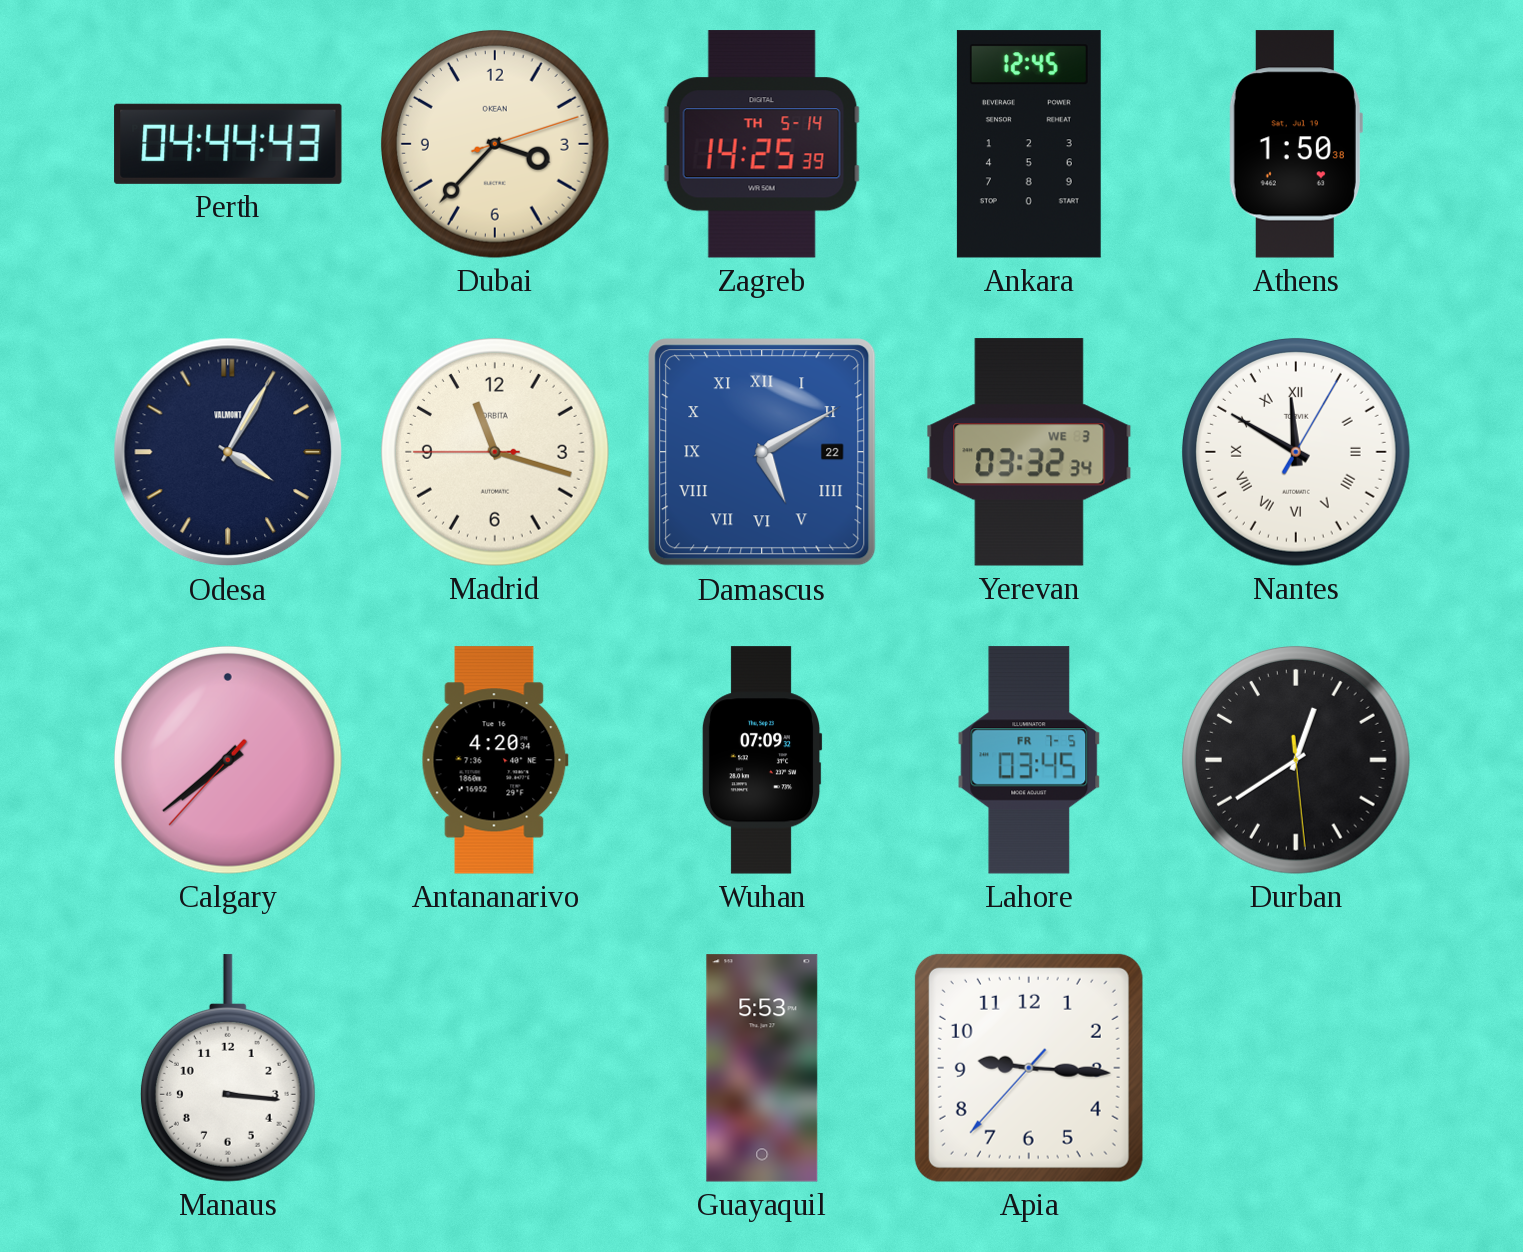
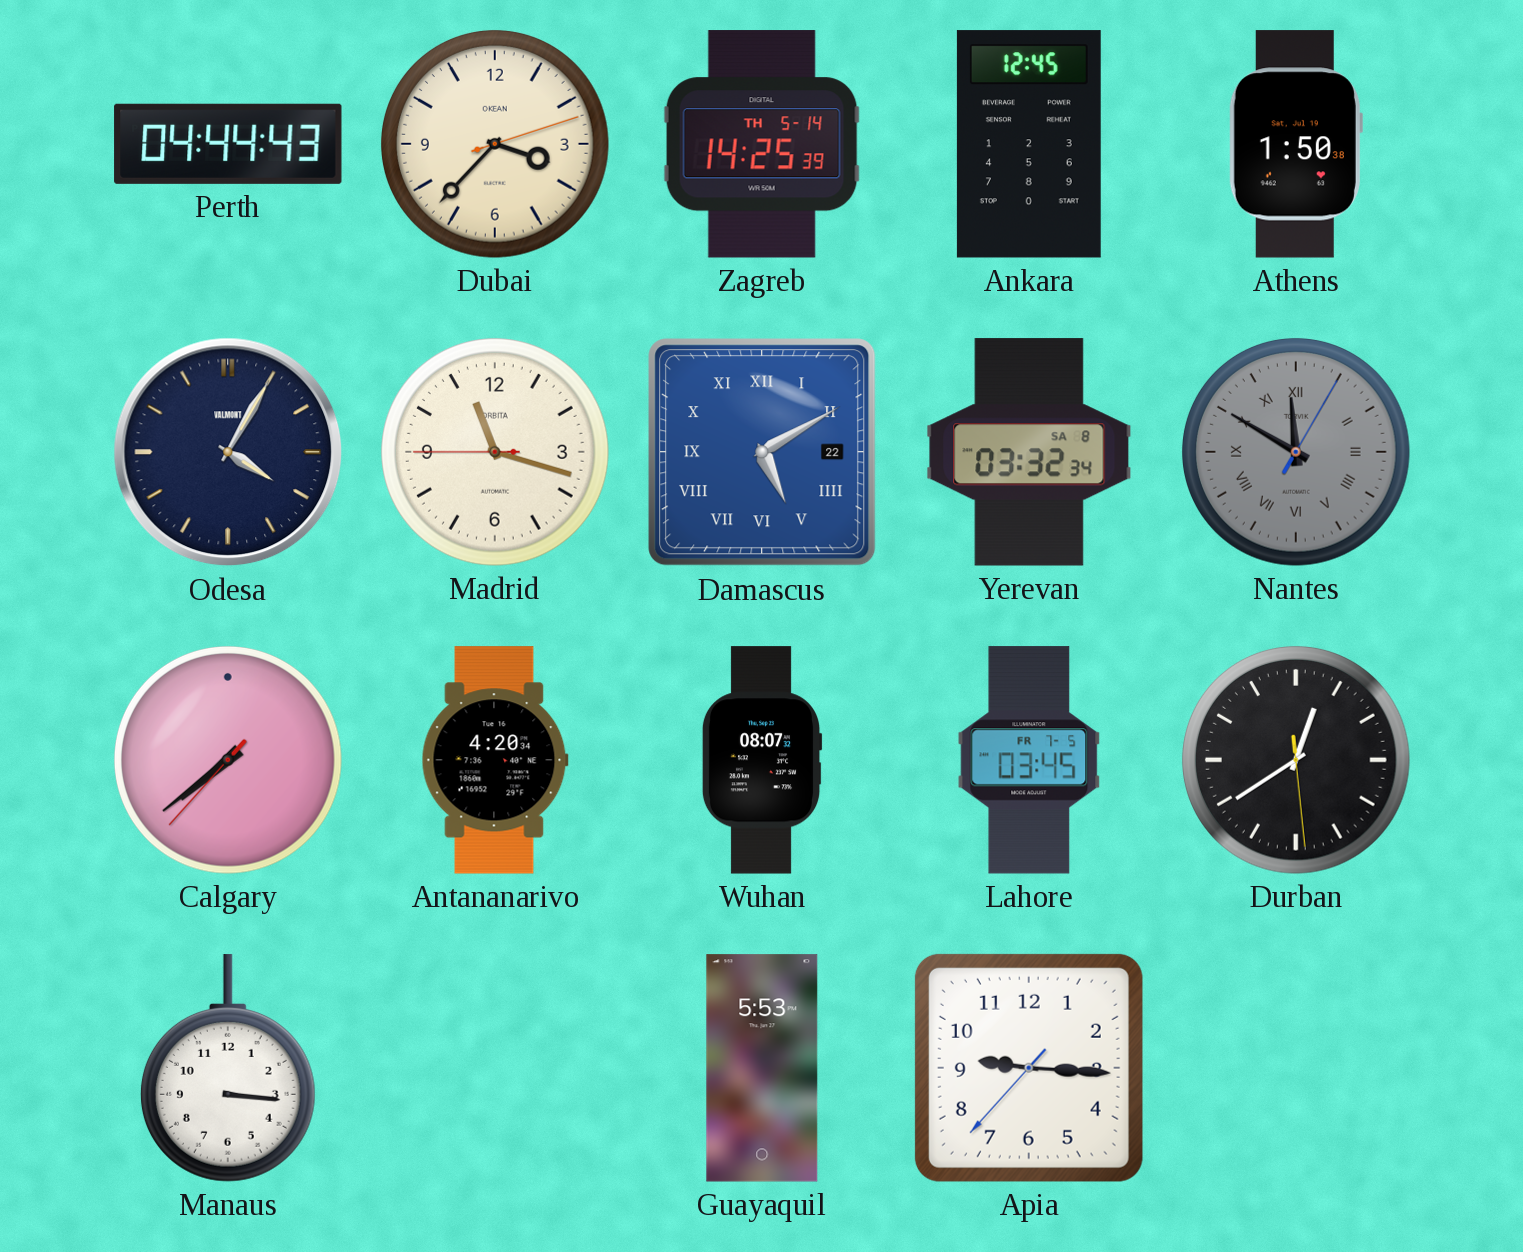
Yerevan date: WE 3 -> SA 8 (1029, 452)
Nantes dial: white -> grey (1296, 452)
Wuhan: 07:09 -> 08:07 (762, 760)
